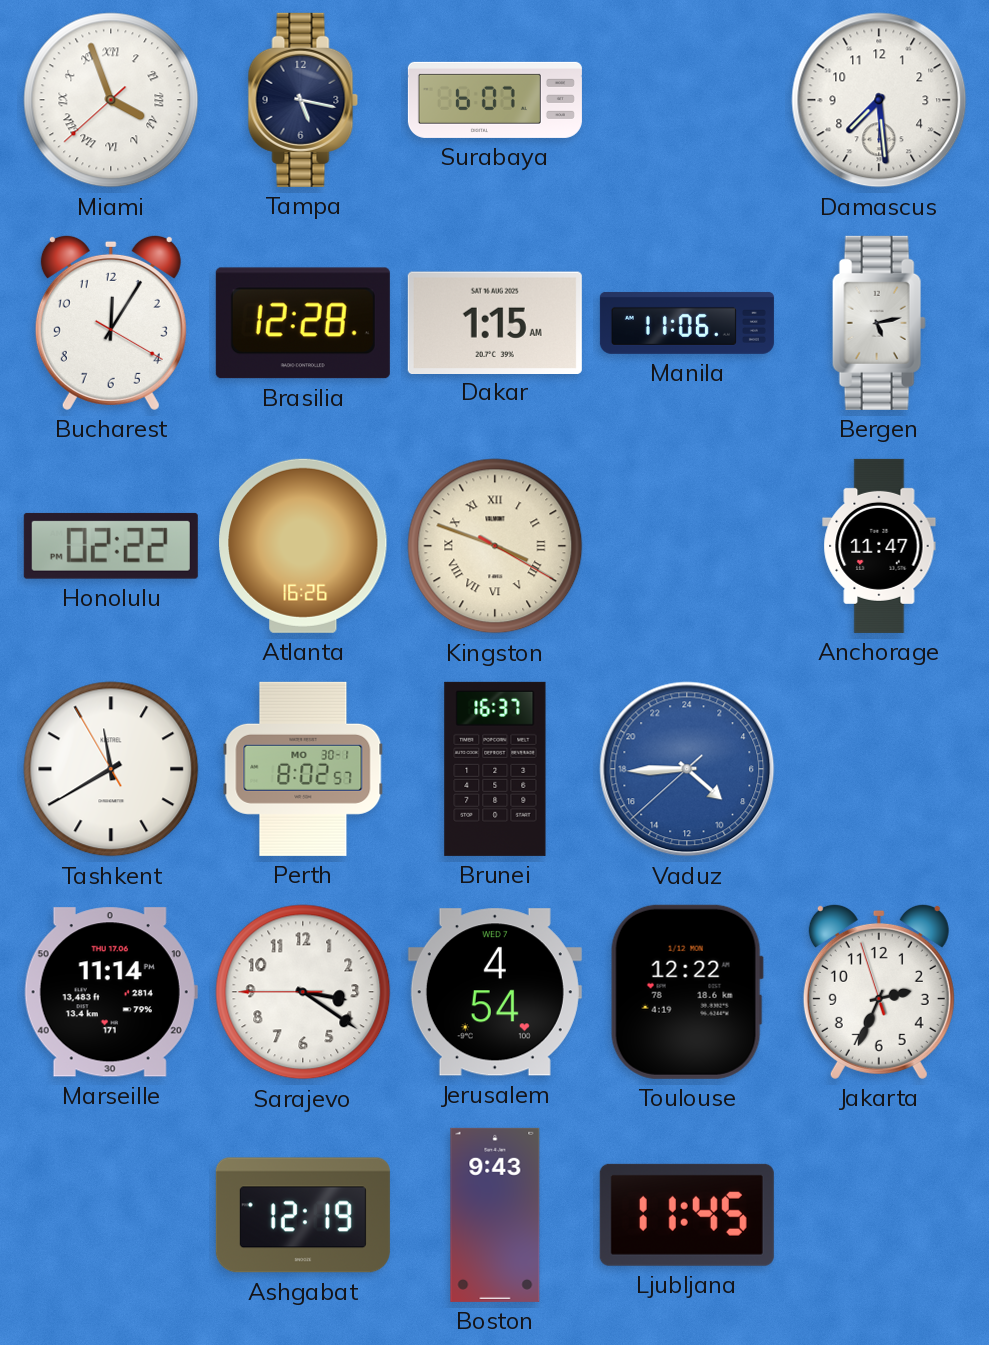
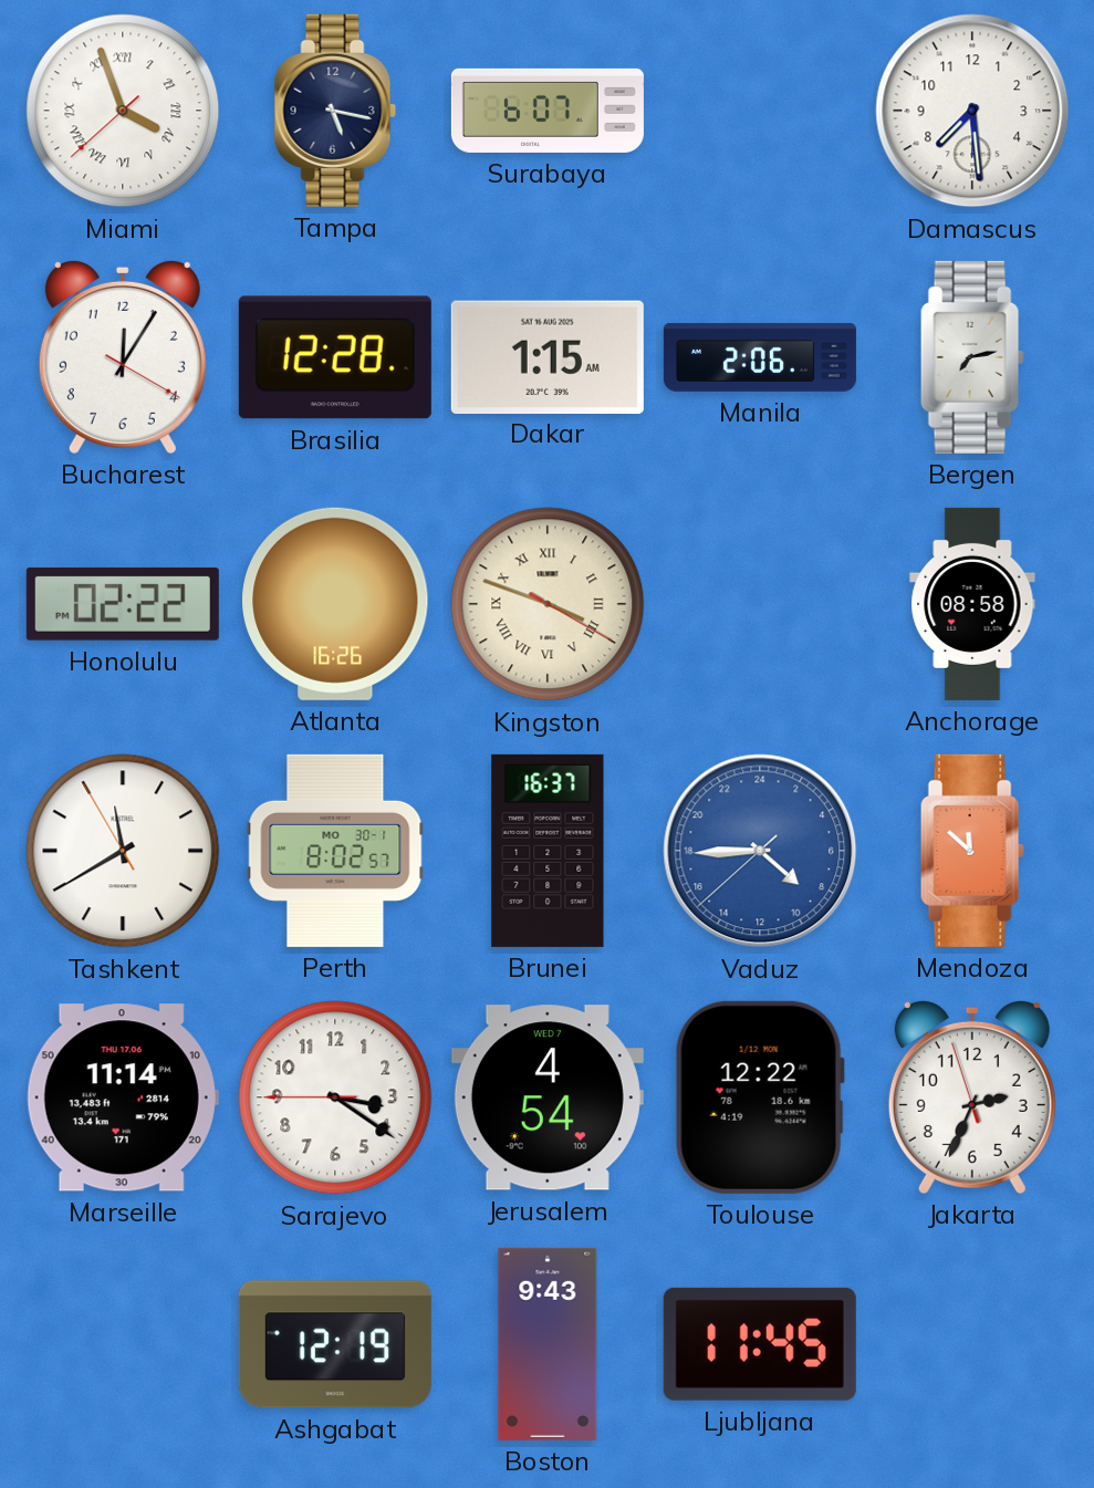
Manila: 11:06 -> 2:06 (760, 357)
Bergen: 5:13 -> 7:13 (972, 357)
Anchorage: 11:47 -> 08:58 (972, 604)
Mendoza: none -> 11:52 (972, 851)
